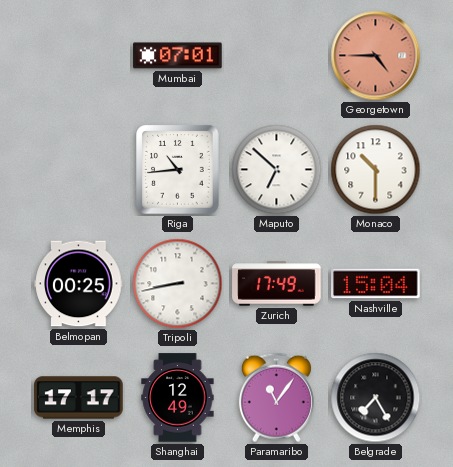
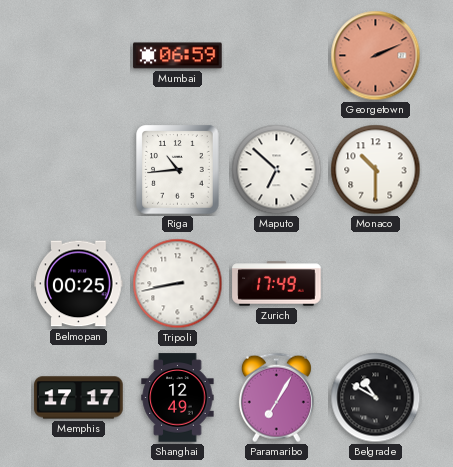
Mumbai: 07:01 -> 06:59 (178, 56)
Georgetown: 4:45 -> 2:11 (376, 56)
Nashville: 15:04 -> none (376, 284)
Paramaribo: 11:06 -> 7:05 (276, 398)
Belgrade: 7:25 -> 10:50 (376, 398)
